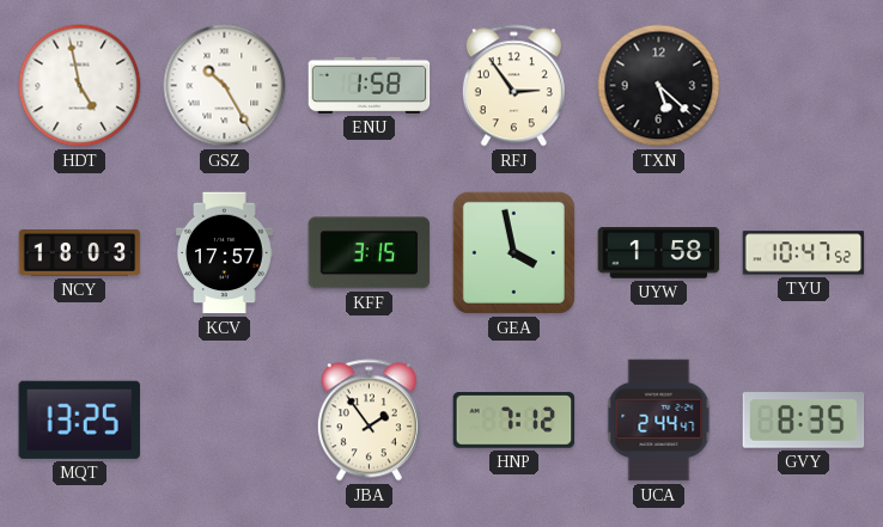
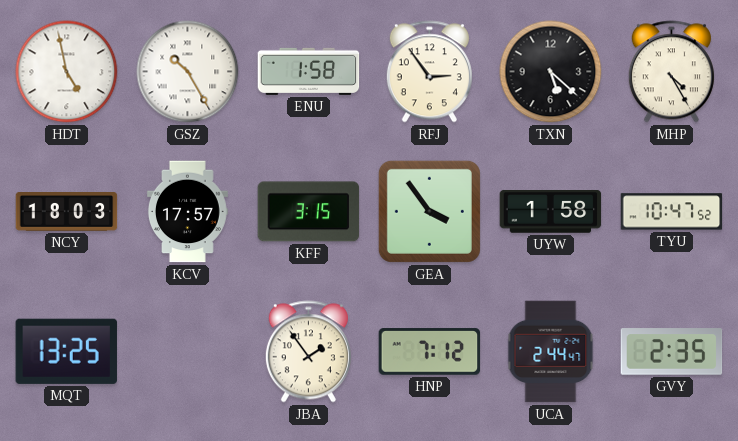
MHP: none -> 4:25 (671, 72)
GEA: 3:58 -> 3:54 (429, 211)
GVY: 8:35 -> 2:35 (672, 352)
